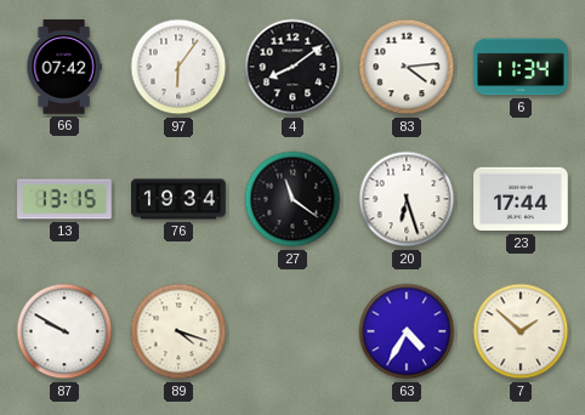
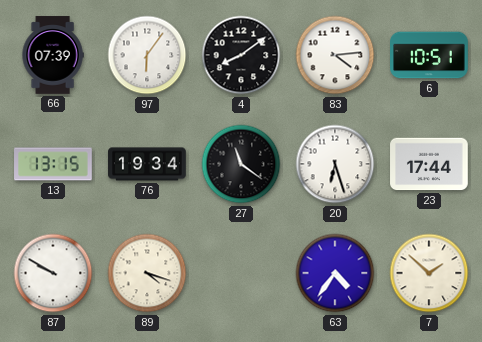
66: 07:42 -> 07:39 (53, 55)
6: 11:34 -> 10:51 (429, 55)
63: 4:35 -> 4:36 (335, 273)
